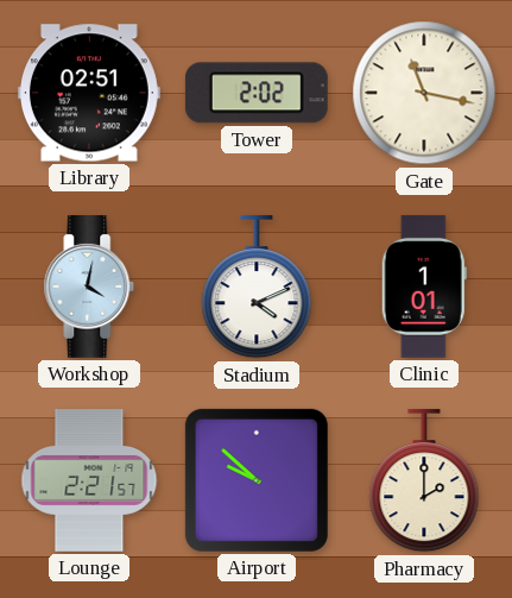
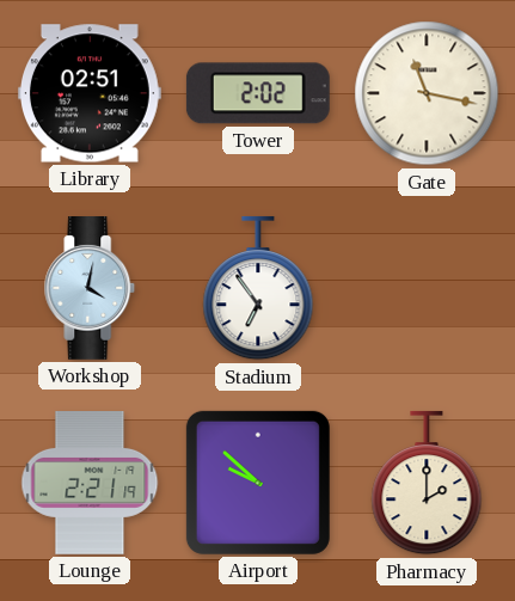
Stadium: 4:11 -> 6:54 (258, 288)
Clinic: 1:01 -> none (424, 287)
Lounge: 2:21:57 -> 2:21:19 (90, 484)
